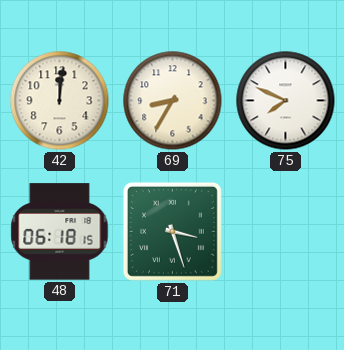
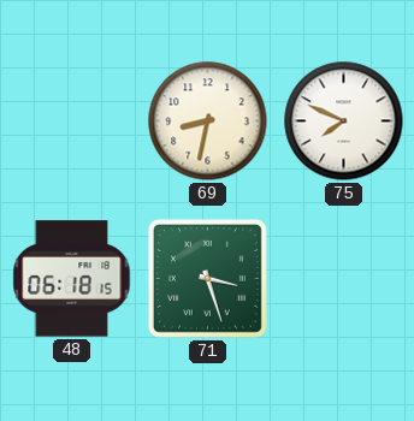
42: 12:01 -> none (60, 101)
69: 8:35 -> 8:32 (208, 121)
